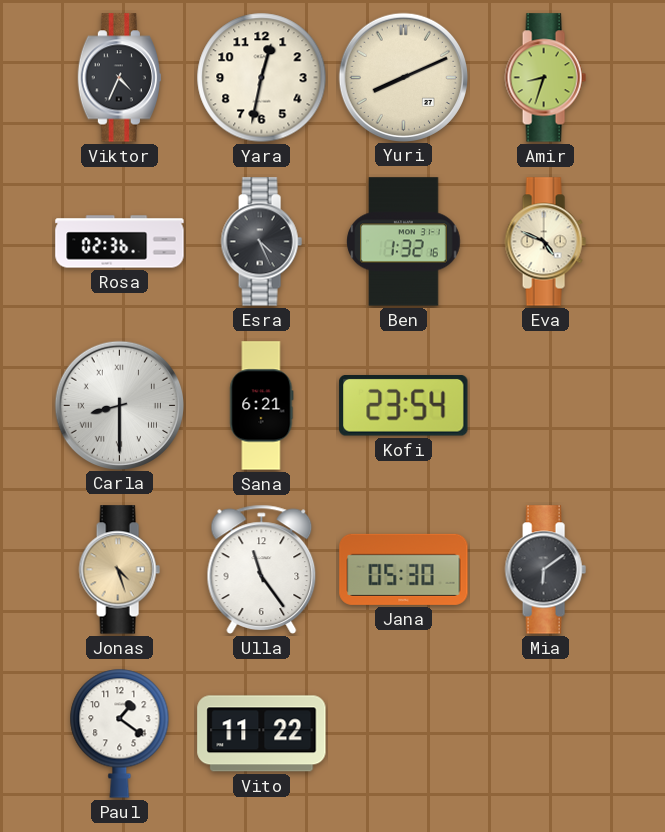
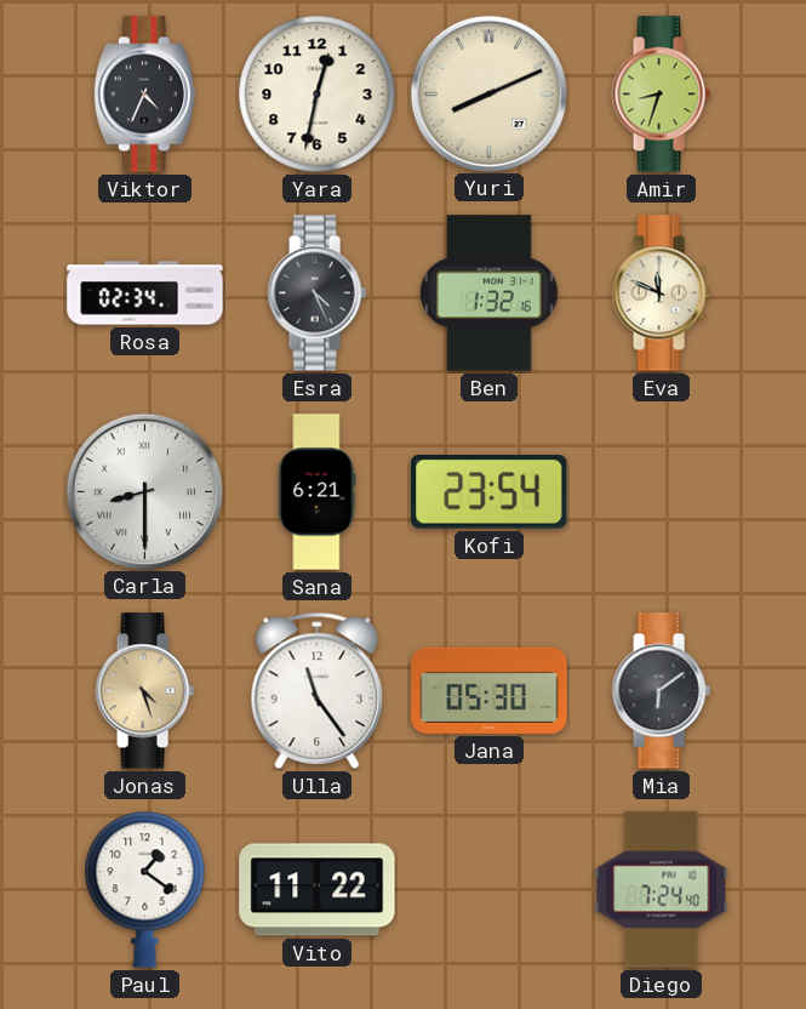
Rosa: 02:36 -> 02:34 (145, 293)
Eva: 4:49 -> 11:49 (661, 293)
Diego: none -> 7:24 (662, 890)
